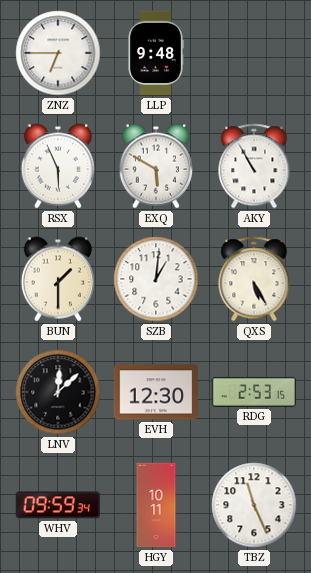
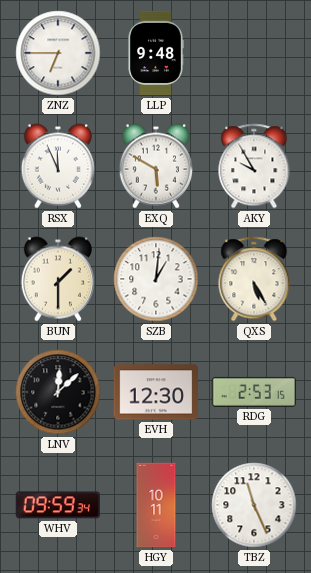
RSX: 5:56 -> 11:56 (57, 166)
AKY: 10:55 -> 9:55 (254, 166)
